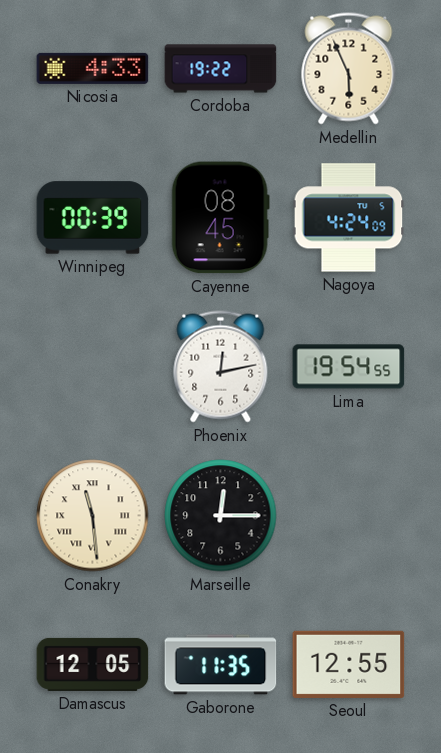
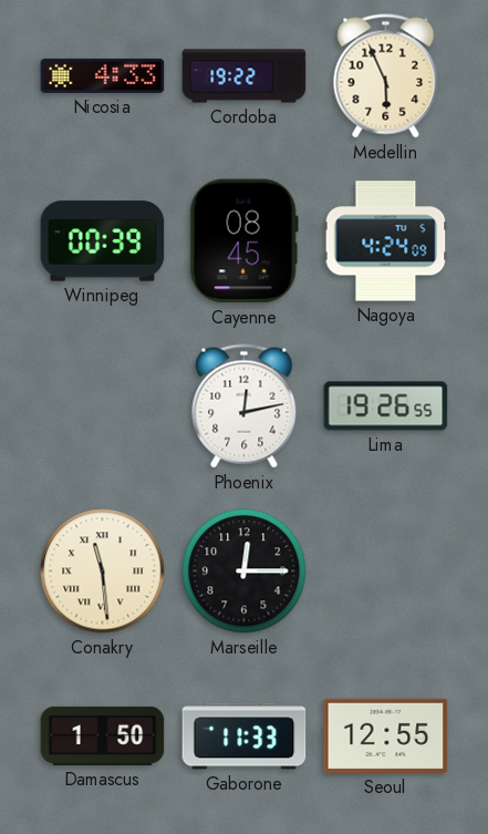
Lima: 19:54 -> 19:26 (386, 406)
Damascus: 12:05 -> 1:50 (103, 735)
Gaborone: 11:35 -> 11:33 (245, 737)
